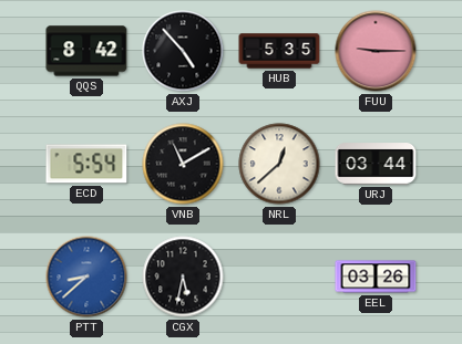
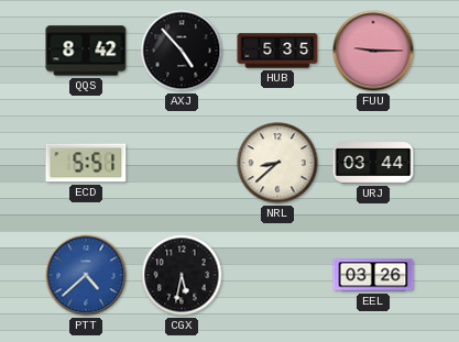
ECD: 5:54 -> 5:51 (86, 163)
VNB: 11:10 -> none (183, 164)
NRL: 12:38 -> 8:38 (277, 163)
PTT: 8:38 -> 4:38 (86, 275)
